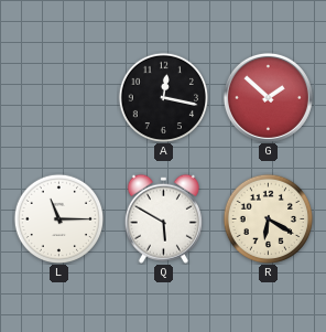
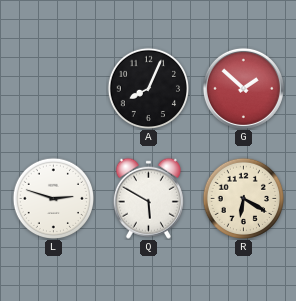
A: 12:17 -> 8:04 (148, 88)
L: 11:15 -> 2:48 (53, 198)
